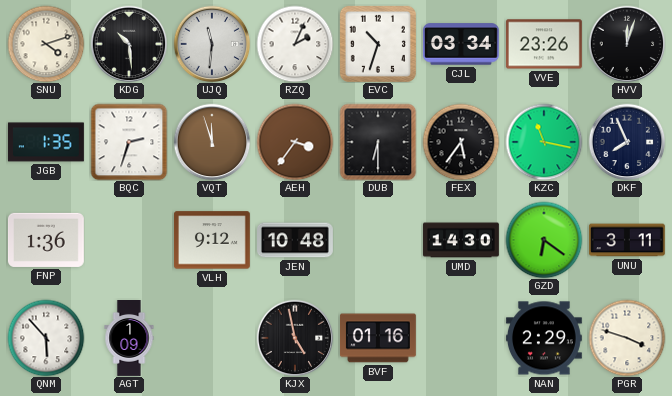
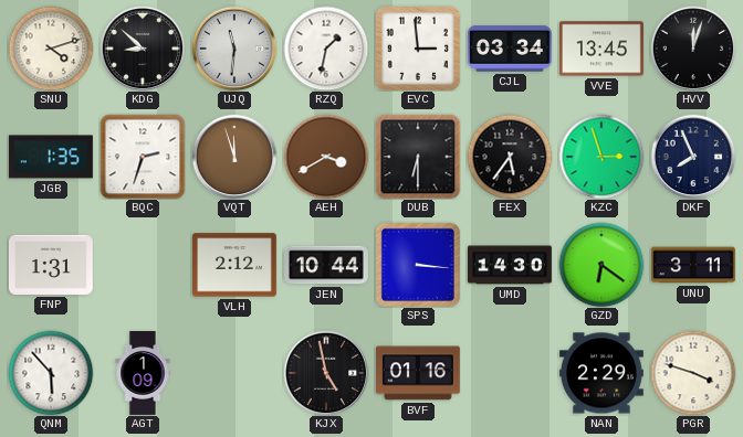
KDG: 10:29 -> 8:52 (143, 49)
RZQ: 2:04 -> 1:32 (326, 49)
EVC: 10:33 -> 2:59 (418, 49)
VVE: 23:26 -> 13:45 (601, 49)
AEH: 3:36 -> 3:40 (326, 157)
KZC: 11:17 -> 2:57 (601, 157)
FNP: 1:36 -> 1:31 (51, 265)
VLH: 9:12 -> 2:12 (234, 265)
JEN: 10:48 -> 10:44 (327, 265)
SPS: none -> 3:16 (418, 265)
